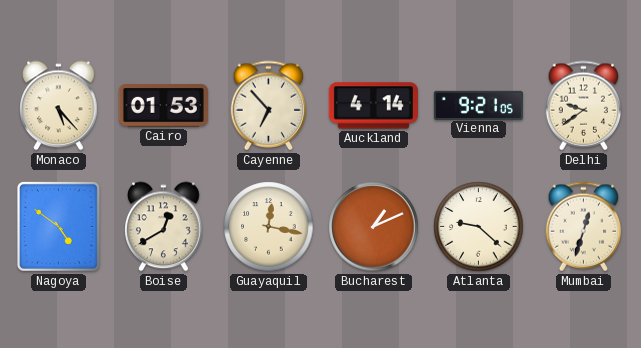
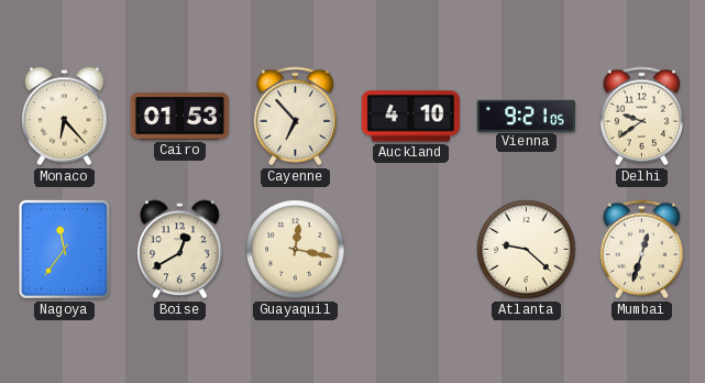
Monaco: 5:23 -> 6:23 (65, 117)
Auckland: 4:14 -> 4:10 (410, 117)
Nagoya: 4:51 -> 11:36 (64, 249)
Bucharest: 1:11 -> none (374, 227)
